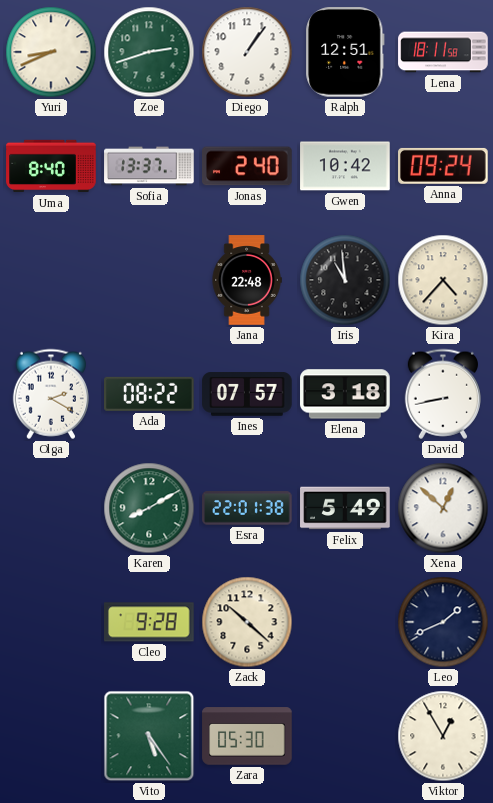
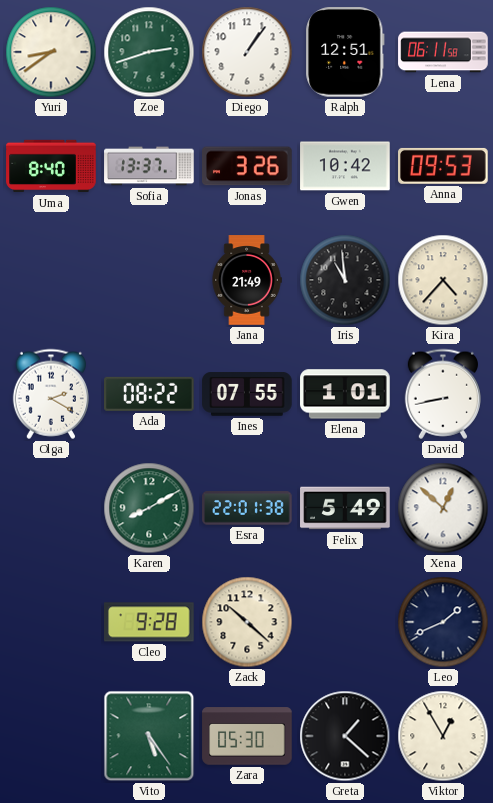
Yuri: 8:41 -> 8:39 (51, 52)
Lena: 18:11 -> 06:11 (443, 52)
Jonas: 2:40 -> 3:26 (247, 166)
Anna: 09:24 -> 09:53 (443, 166)
Jana: 22:48 -> 21:49 (247, 280)
Ines: 07:57 -> 07:55 (247, 395)
Elena: 3:18 -> 1:01 (345, 394)
Greta: none -> 1:22 (345, 736)
